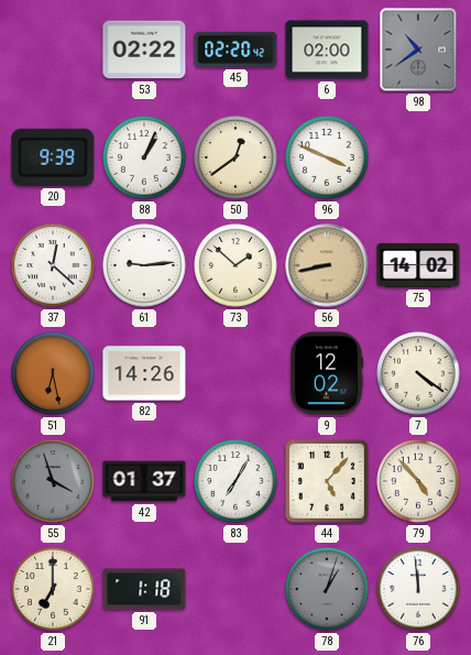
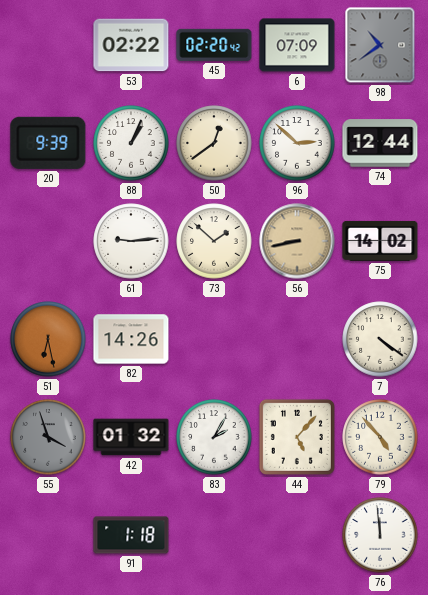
6: 02:00 -> 07:09 (297, 45)
96: 3:49 -> 2:52 (297, 143)
74: none -> 12:44 (380, 143)
37: 12:22 -> none (53, 265)
9: 12:02 -> none (327, 373)
42: 01:37 -> 01:32 (131, 437)
83: 7:05 -> 2:05 (214, 437)
21: 7:00 -> none (53, 589)
78: 1:03 -> none (327, 589)
